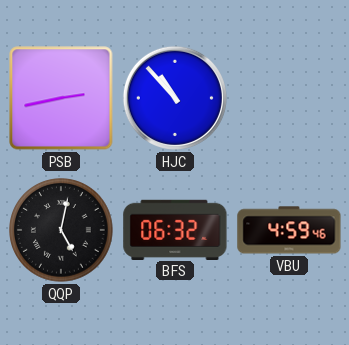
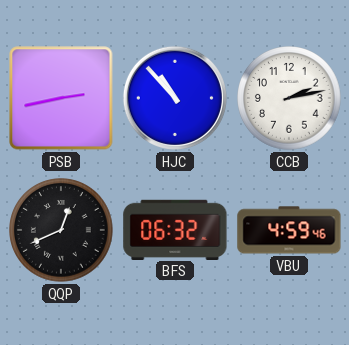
CCB: none -> 2:13 (289, 98)
QQP: 5:02 -> 12:41 (61, 230)
